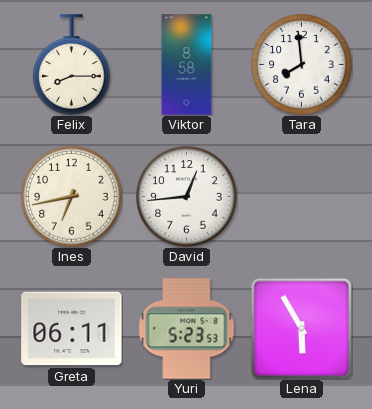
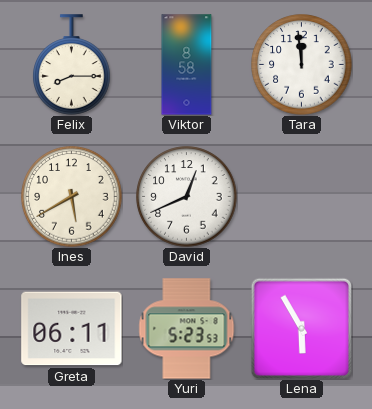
Tara: 7:59 -> 11:59 (302, 65)
Ines: 6:43 -> 5:40 (72, 197)
David: 12:44 -> 12:41 (187, 197)
